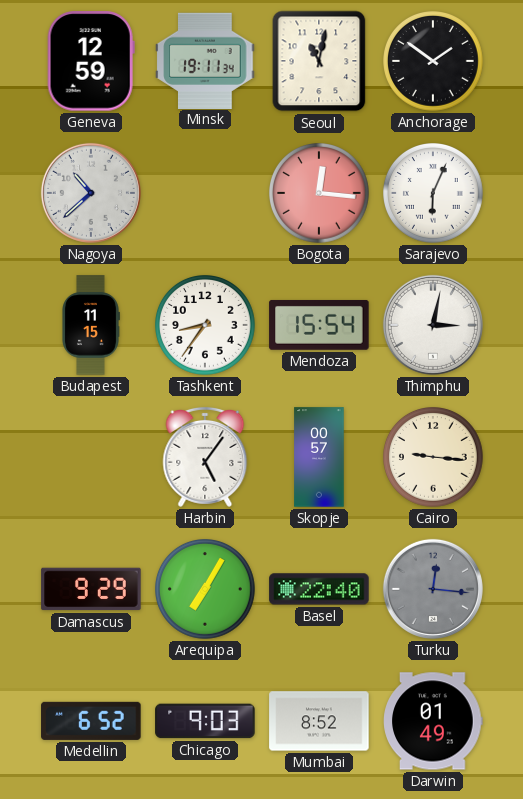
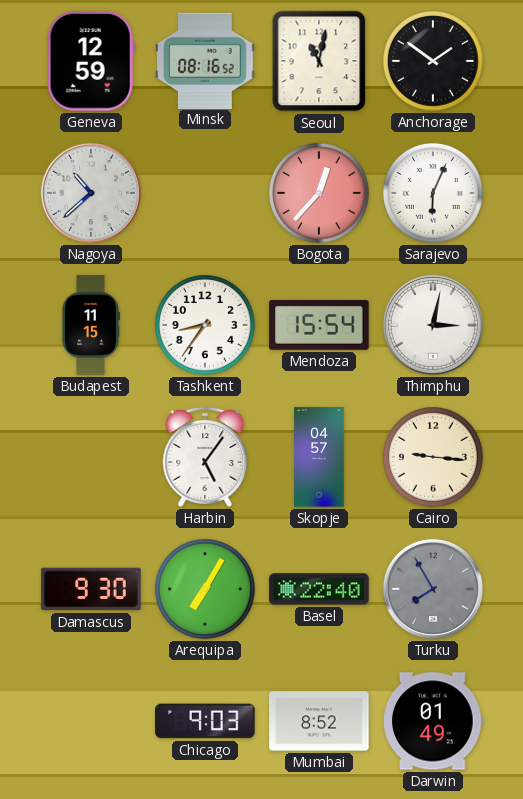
Minsk: 19:11 -> 08:16 (205, 60)
Bogota: 12:16 -> 12:37 (320, 194)
Skopje: 00:57 -> 04:57 (319, 457)
Damascus: 9:29 -> 9:30 (91, 589)
Turku: 12:16 -> 7:55 (433, 589)
Medellin: 6:52 -> none (91, 721)
